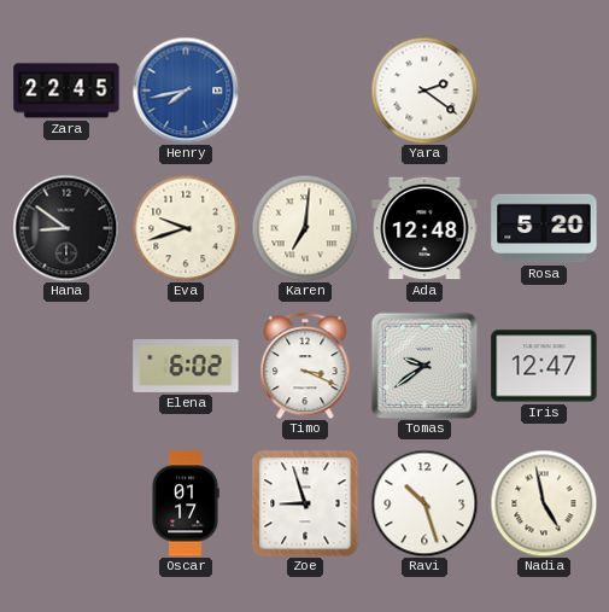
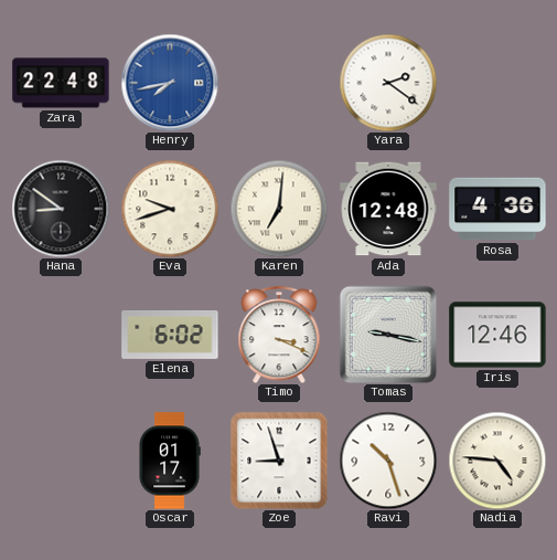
Zara: 22:45 -> 22:48 (61, 83)
Rosa: 5:20 -> 4:36 (497, 209)
Tomas: 9:39 -> 9:17 (388, 335)
Iris: 12:47 -> 12:46 (497, 335)
Nadia: 4:58 -> 4:46 (497, 461)
